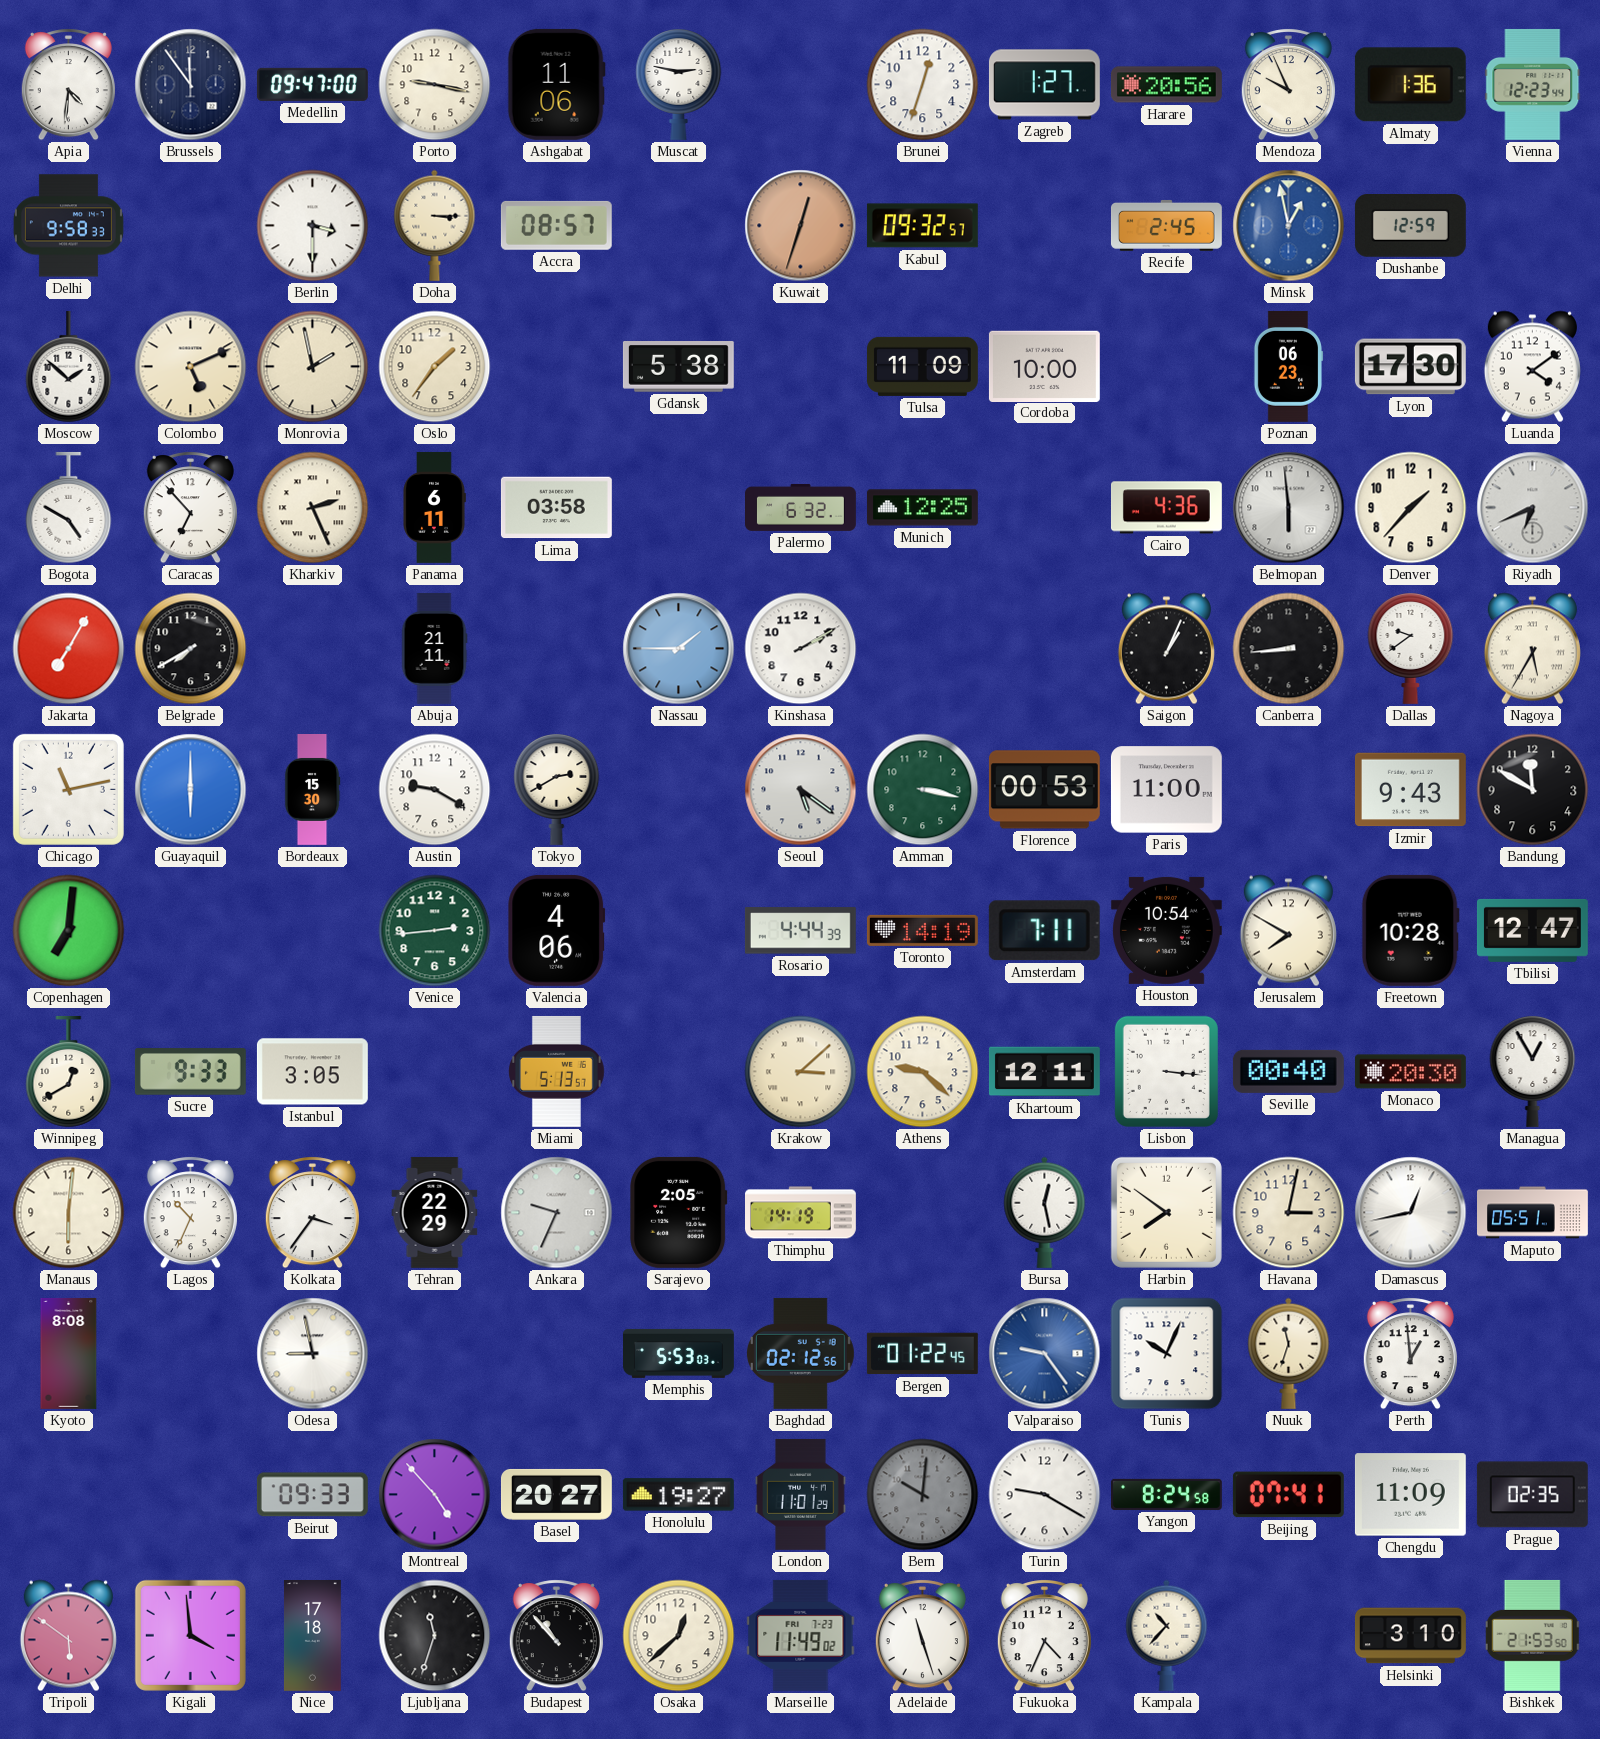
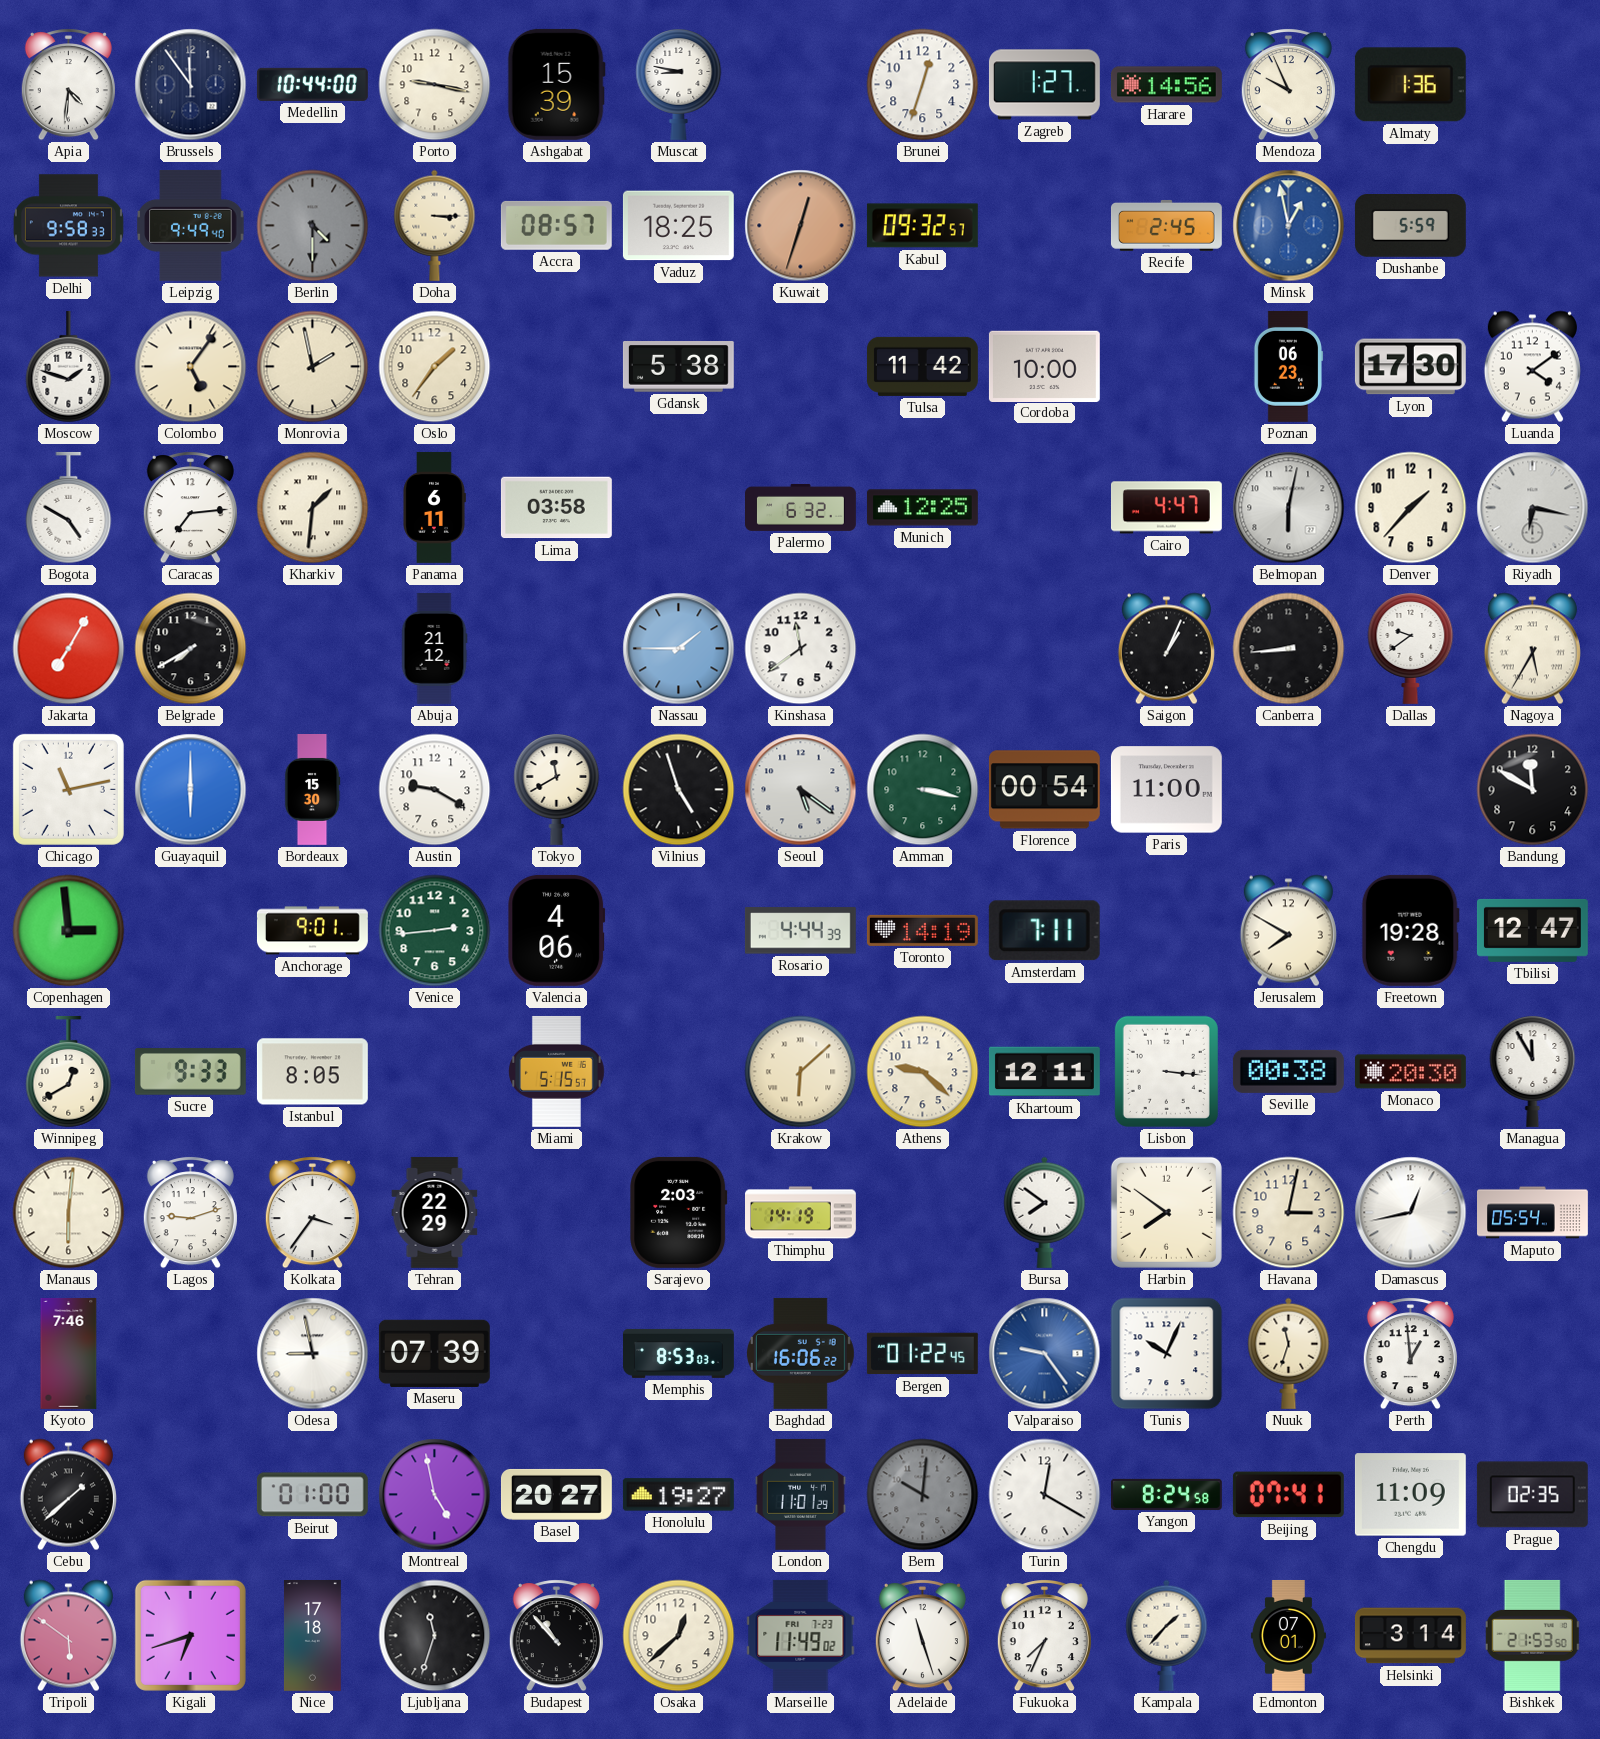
Medellin: 09:47 -> 10:44 (312, 84)
Ashgabat: 11:06 -> 15:39 (556, 84)
Muscat: 2:47 -> 8:47 (679, 84)
Harare: 20:56 -> 14:56 (1166, 85)
Vienna: 12:23 -> none (1533, 84)
Leipzig: none -> 9:49 (191, 225)
Berlin: 3:30 -> 4:30 (313, 226)
Berlin dial: white -> grey (313, 226)
Vaduz: none -> 18:25 (678, 226)
Dushanbe: 12:59 -> 5:59 (1410, 226)
Moscow: 1:52 -> 1:48 (69, 367)
Colombo: 5:11 -> 5:06 (191, 367)
Tulsa: 11:09 -> 11:42 (922, 366)
Caracas: 6:53 -> 7:14 (190, 508)
Kharkiv: 2:26 -> 1:31 (313, 508)
Cairo: 4:36 -> 4:47 (1166, 508)
Belmopan: 5:59 -> 6:02 (1289, 508)
Riyadh: 6:41 -> 6:17 (1533, 508)
Abuja: 21:11 -> 21:12 (434, 649)
Kinshasa: 2:10 -> 11:39 (801, 649)
Tokyo: 2:40 -> 11:40 (557, 789)
Vilnius: none -> 4:57 (679, 790)
Florence: 00:53 -> 00:54 (1044, 790)
Izmir: 9:43 -> none (1410, 790)
Copenhagen: 7:01 -> 2:59 (69, 931)
Anchorage: none -> 9:01 (312, 931)
Houston: 10:54 -> none (1166, 930)
Freetown: 10:28 -> 19:28 (1410, 930)
Istanbul: 3:05 -> 8:05 (312, 1072)
Miami: 5:13 -> 5:15 (557, 1071)
Krakow: 3:08 -> 6:08 (801, 1072)
Seville: 00:40 -> 00:38 (1288, 1071)
Managua: 12:55 -> 11:55 (1533, 1071)
Lagos: 10:34 -> 9:12 (190, 1213)
Ankara: 9:34 -> none (557, 1213)
Sarajevo: 2:05 -> 2:03 (679, 1212)
Bursa: 12:28 -> 7:51 (1045, 1212)
Maputo: 05:51 -> 05:54 (1533, 1213)
Kyoto: 8:08 -> 7:46 (69, 1353)
Maseru: none -> 07:39 (434, 1353)
Memphis: 5:53 -> 8:53 (679, 1353)
Baghdad: 02:12 -> 16:06 (800, 1353)
Cebu: none -> 1:38 (68, 1495)
Beirut: 09:33 -> 01:00 (312, 1495)
Montreal: 4:53 -> 4:58 (435, 1495)
Turin: 9:20 -> 12:20 (1045, 1495)
Kigali: 3:59 -> 6:42 (190, 1635)
Fukuoka: 4:34 -> 7:34 (1044, 1636)
Kampala: 10:37 -> 1:37 (1167, 1635)
Edmonton: none -> 07:01 (1288, 1635)
Helsinki: 3:10 -> 3:14 (1410, 1636)
